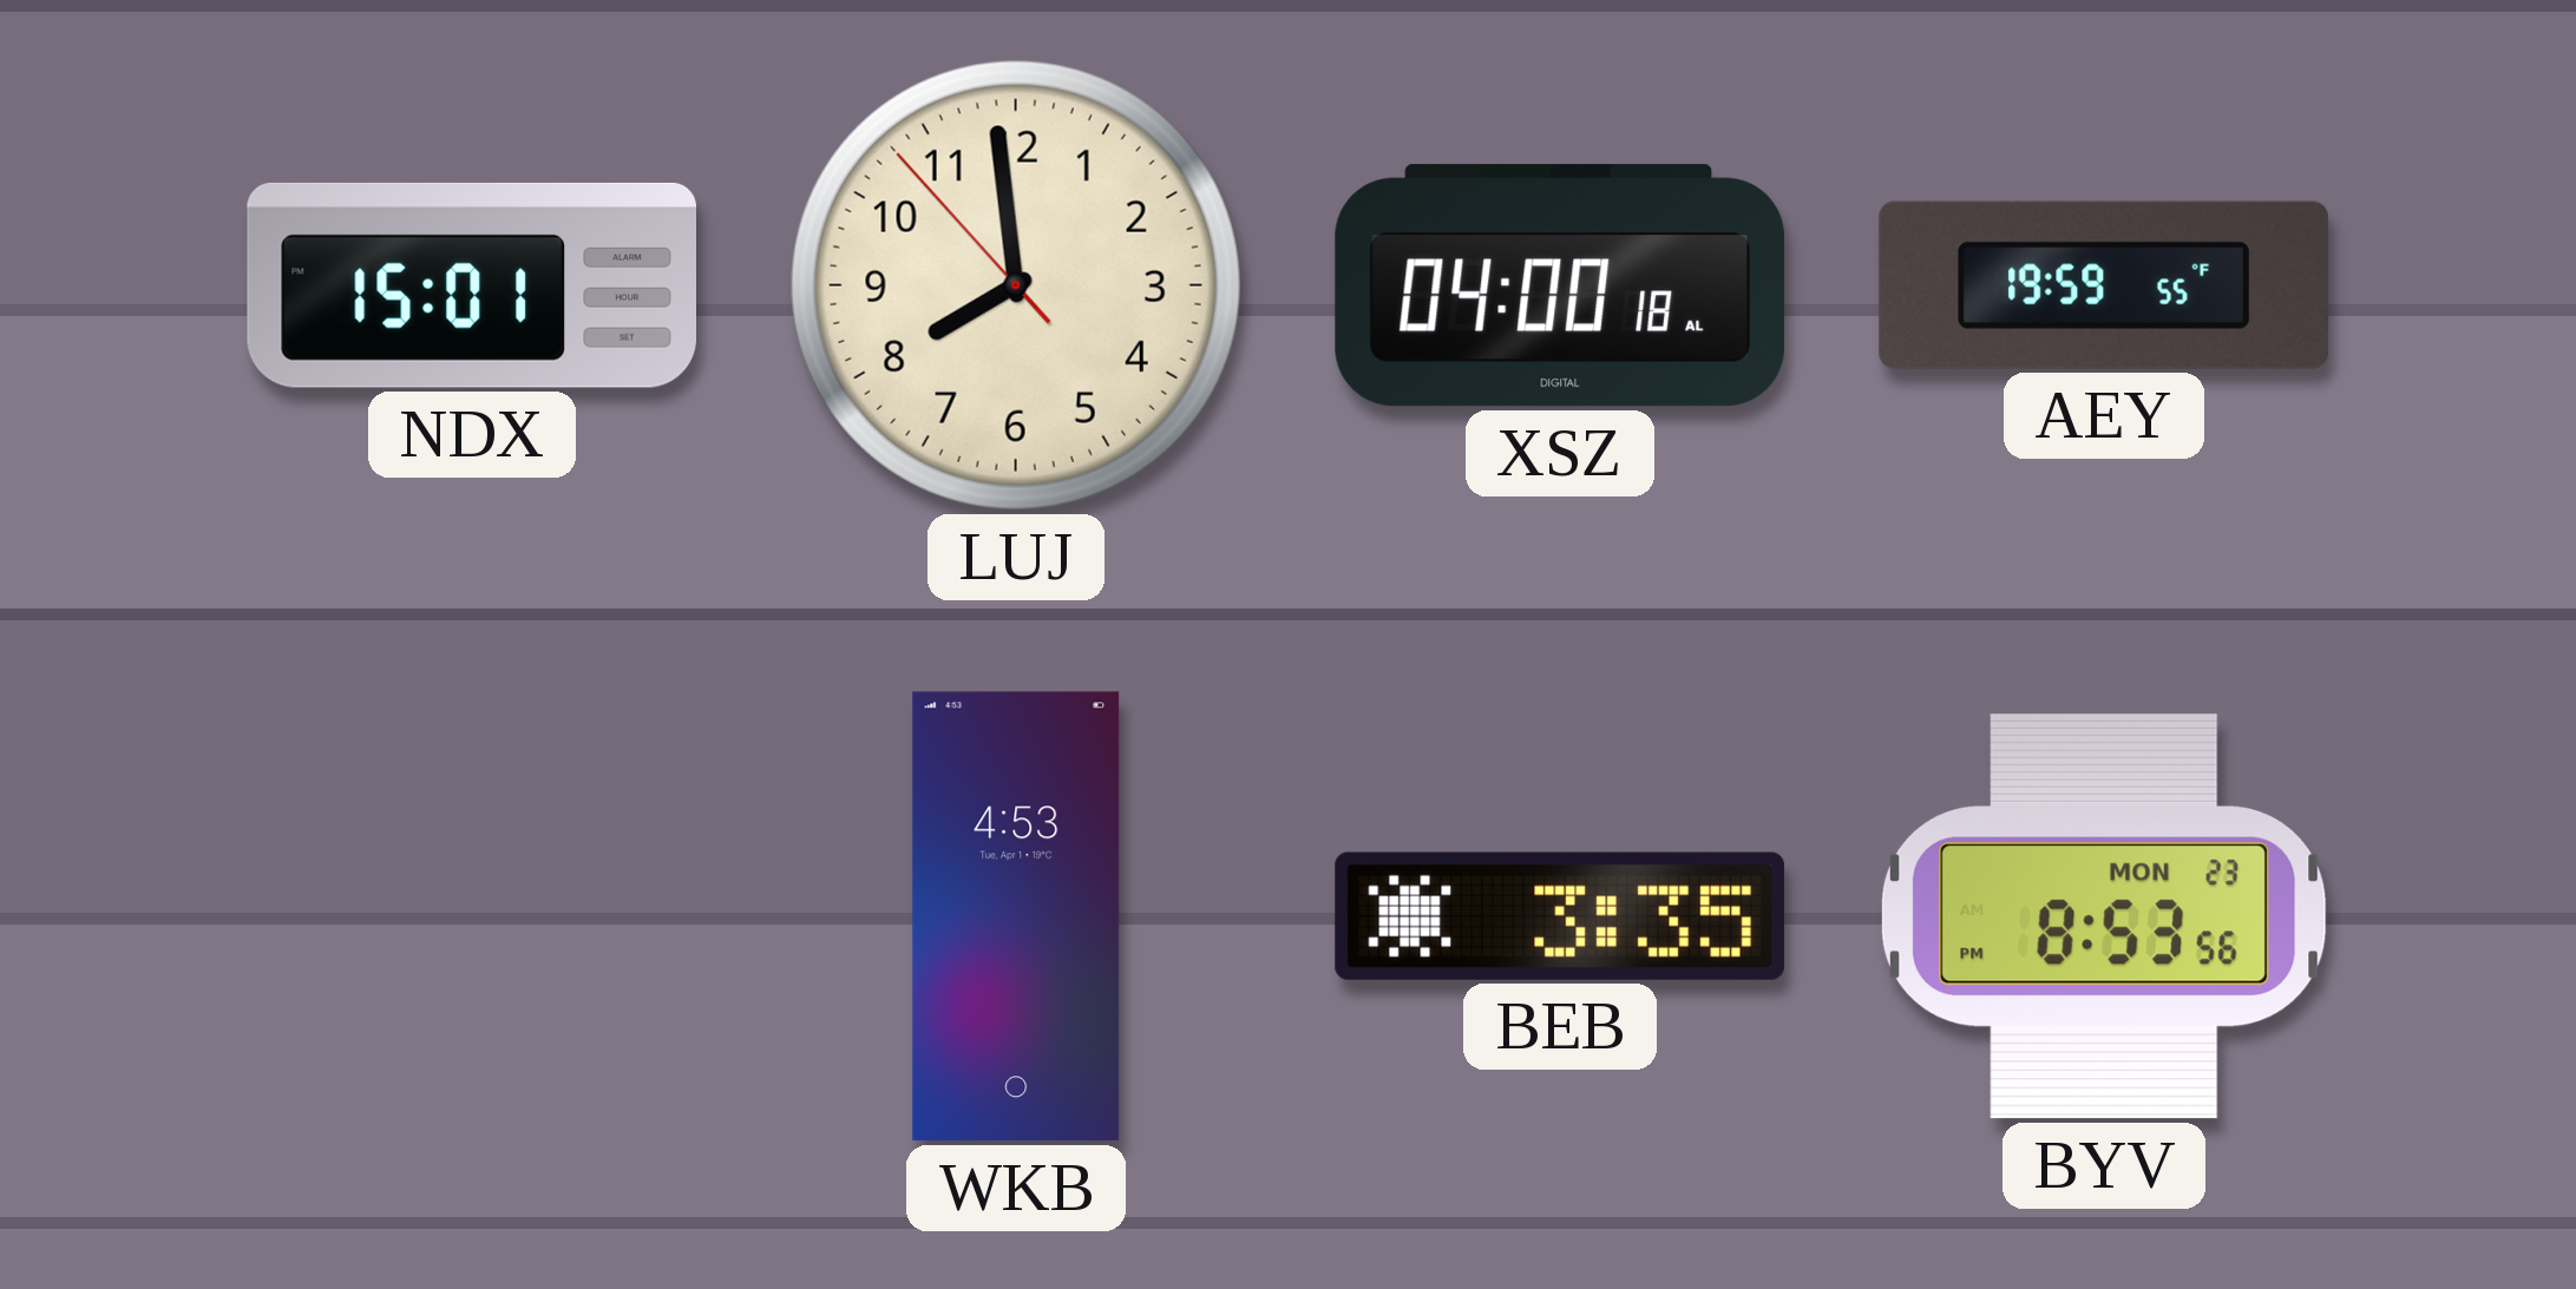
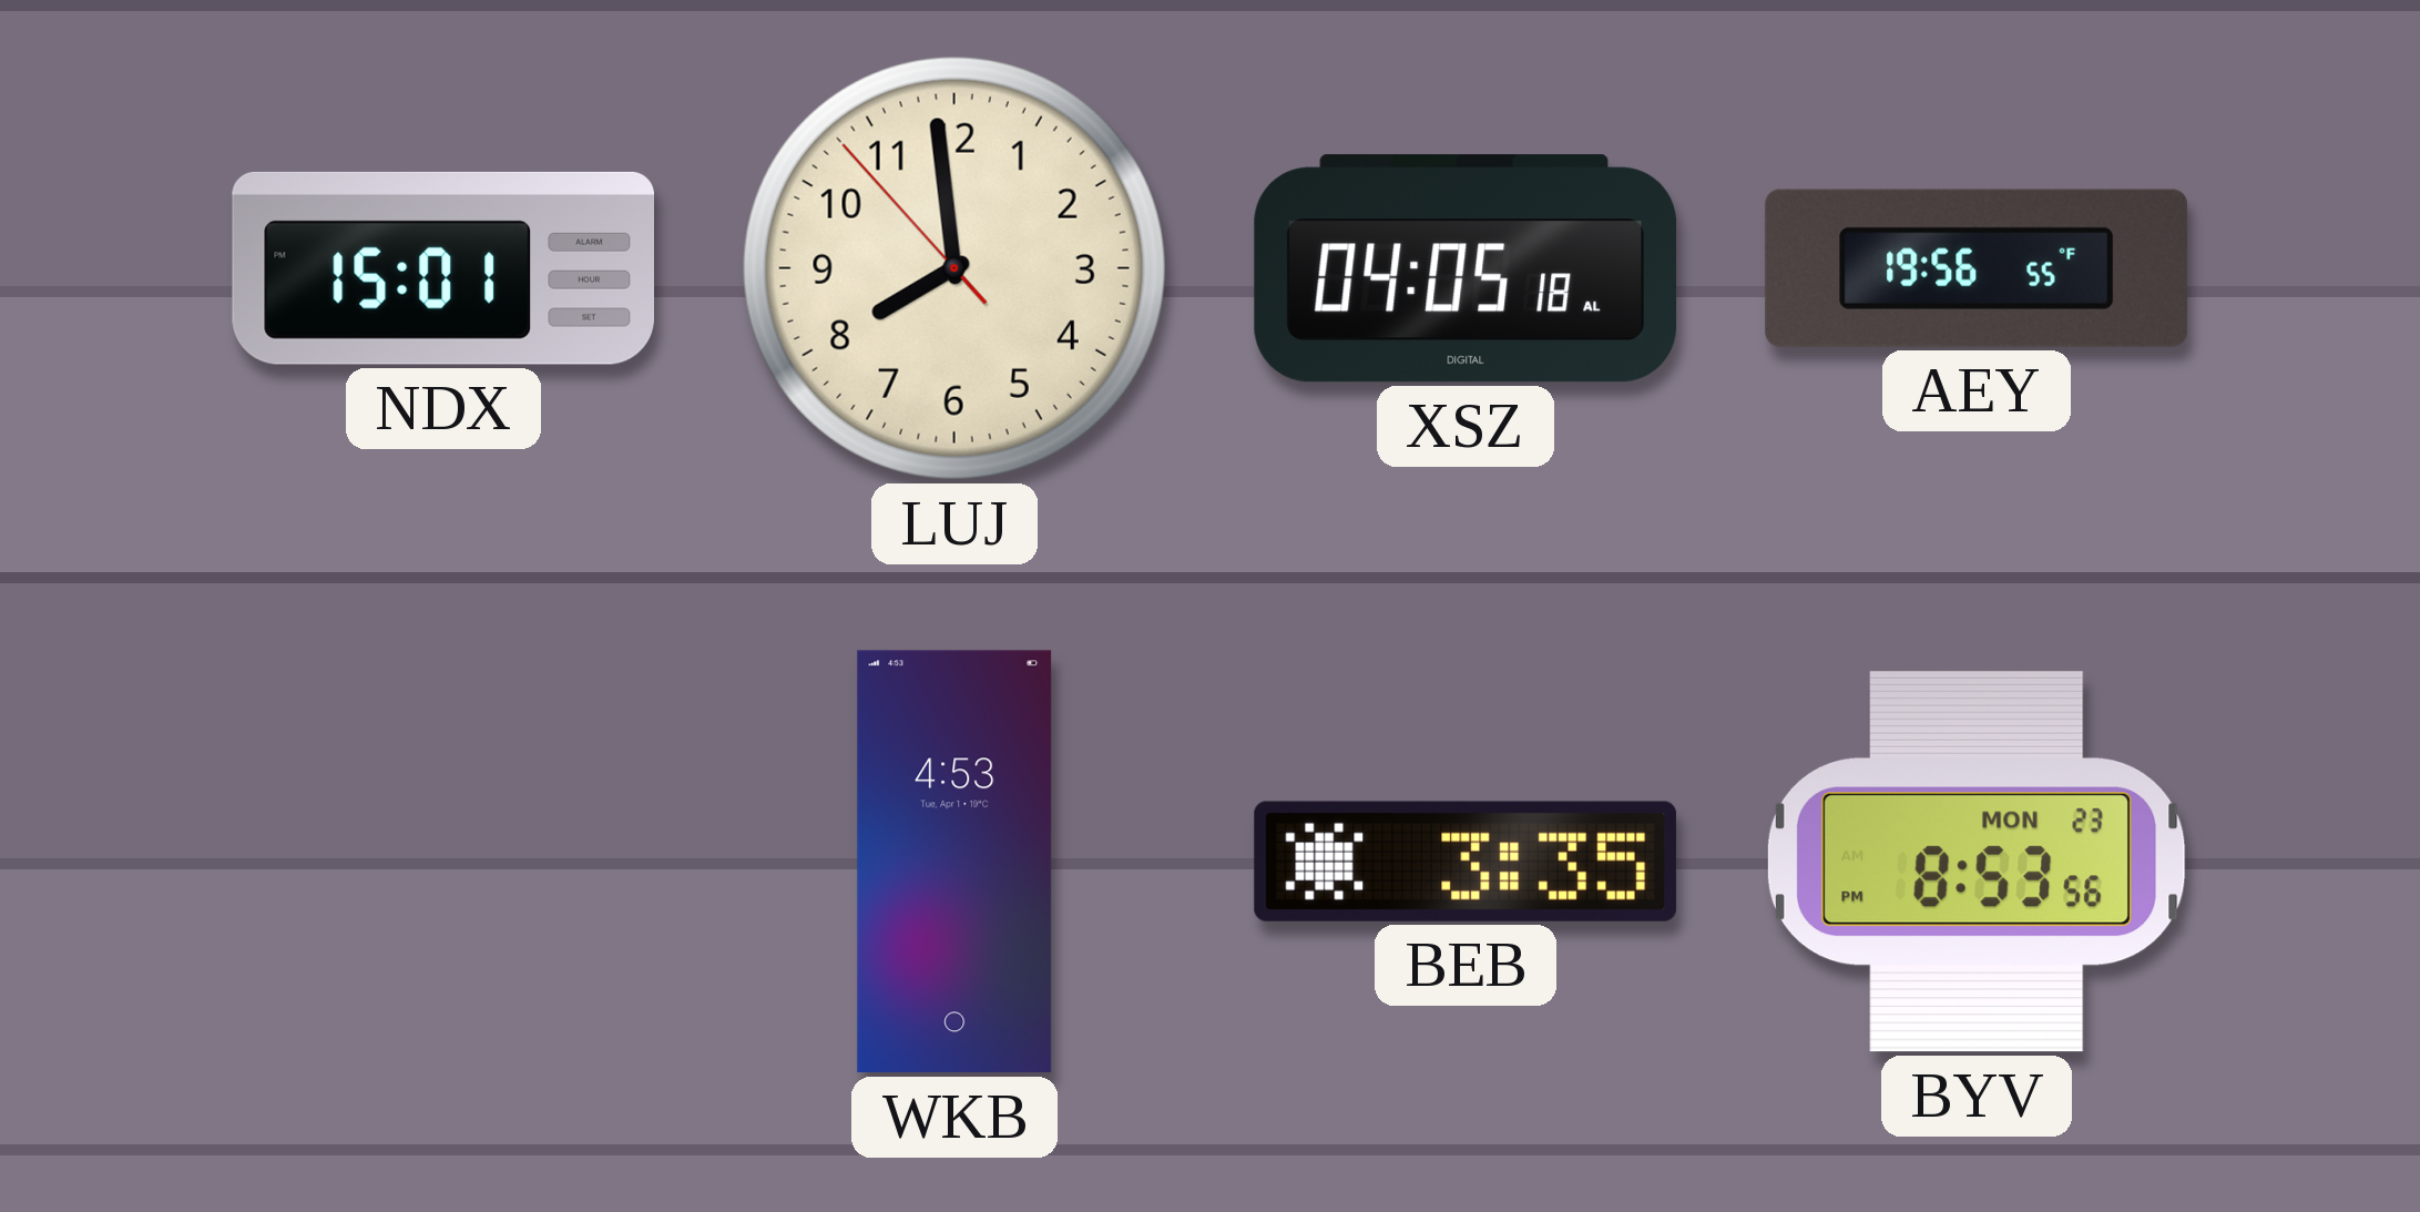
XSZ: 04:00 -> 04:05 (1464, 268)
AEY: 19:59 -> 19:56 (1977, 268)
